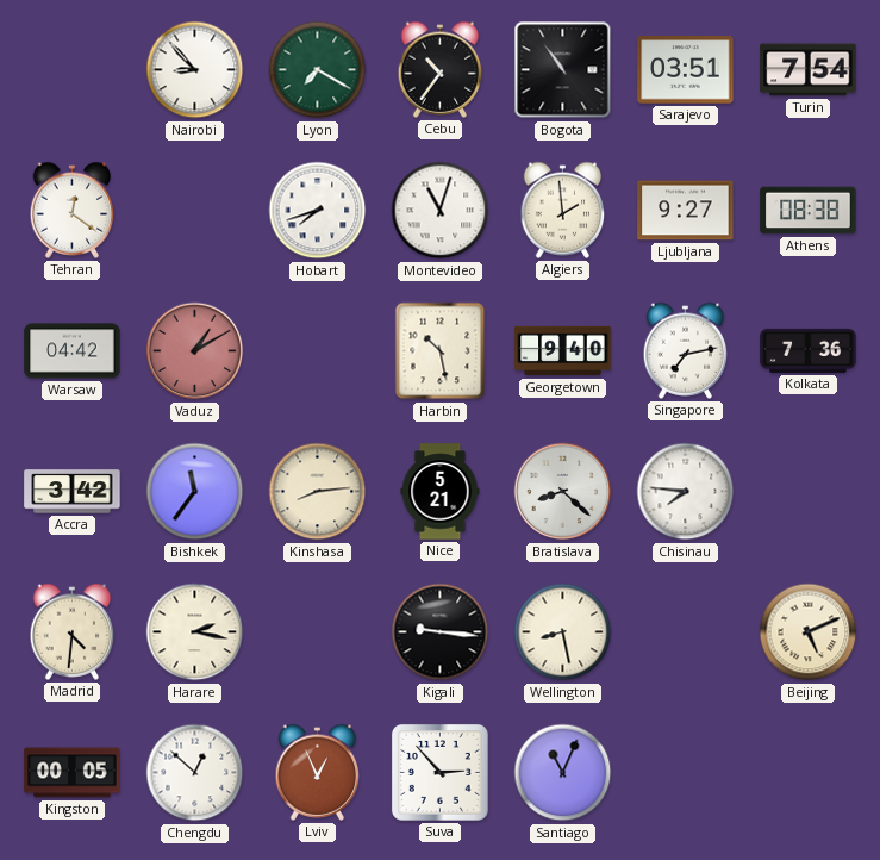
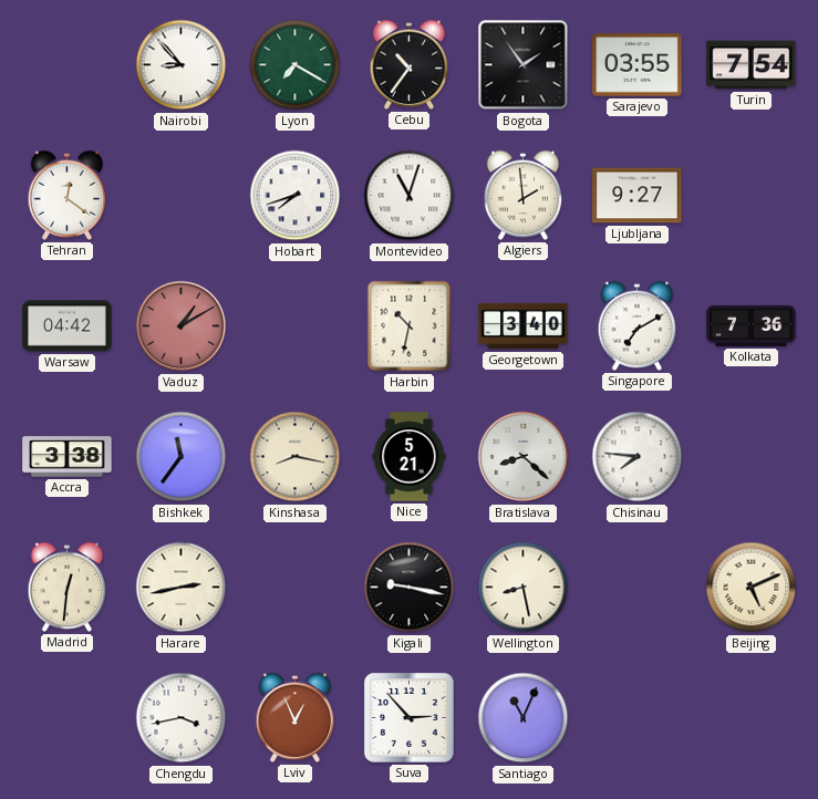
Bogota: 10:54 -> 1:54 (524, 65)
Sarajevo: 03:51 -> 03:55 (638, 65)
Athens: 08:38 -> none (809, 211)
Harbin: 10:28 -> 10:32 (410, 326)
Georgetown: 9:40 -> 3:40 (524, 326)
Singapore: 7:13 -> 7:10 (638, 325)
Accra: 3:42 -> 3:38 (68, 457)
Kinshasa: 8:14 -> 8:17 (296, 457)
Madrid: 4:31 -> 12:31 (68, 587)
Harare: 2:17 -> 2:43 (182, 588)
Kigali: 9:16 -> 9:17 (410, 588)
Kingston: 00:05 -> none (73, 773)
Chengdu: 12:52 -> 3:43 (182, 718)
